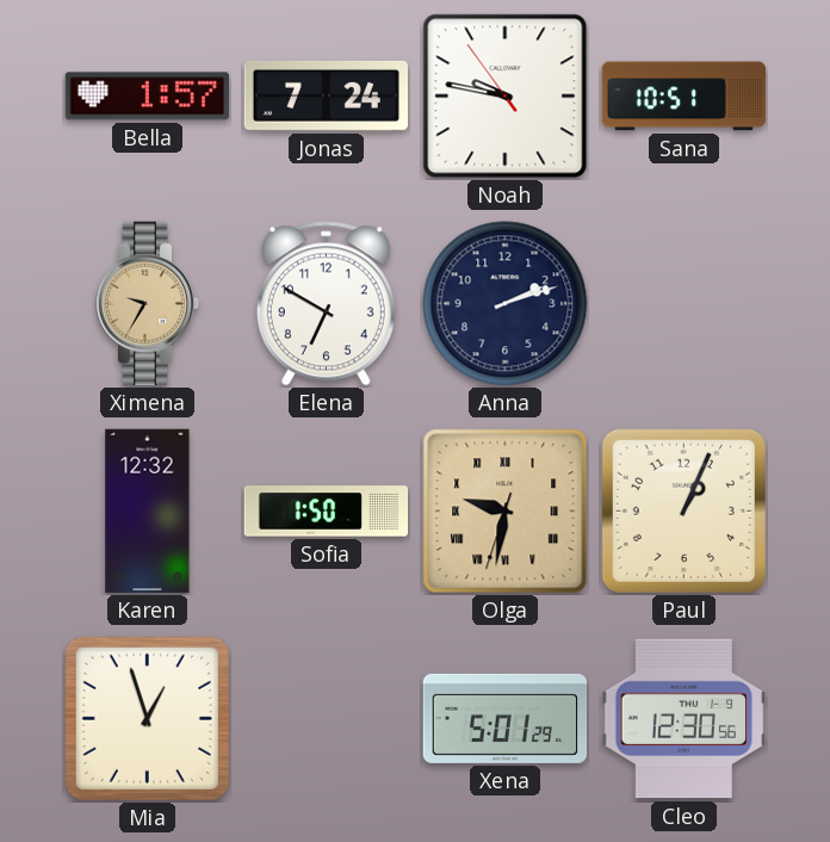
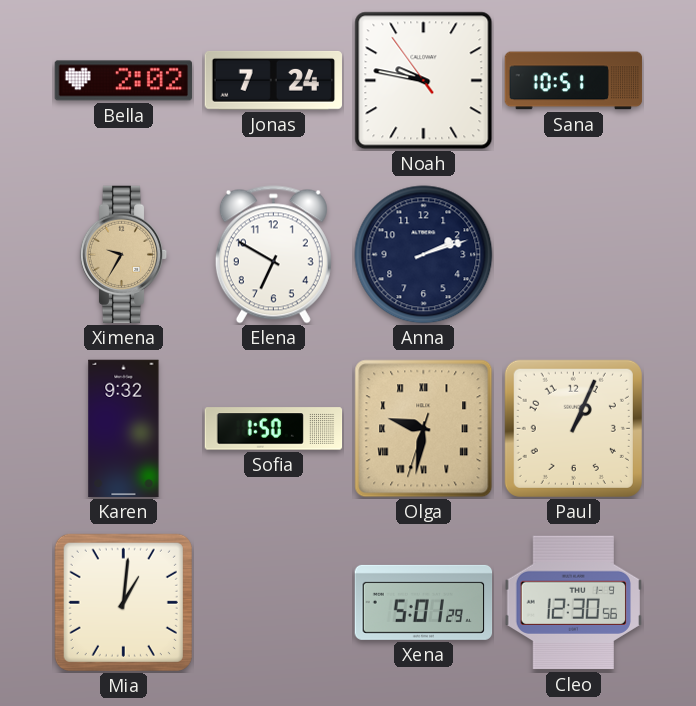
Bella: 1:57 -> 2:02 (124, 81)
Karen: 12:32 -> 9:32 (124, 429)
Mia: 12:57 -> 1:01 (123, 602)
